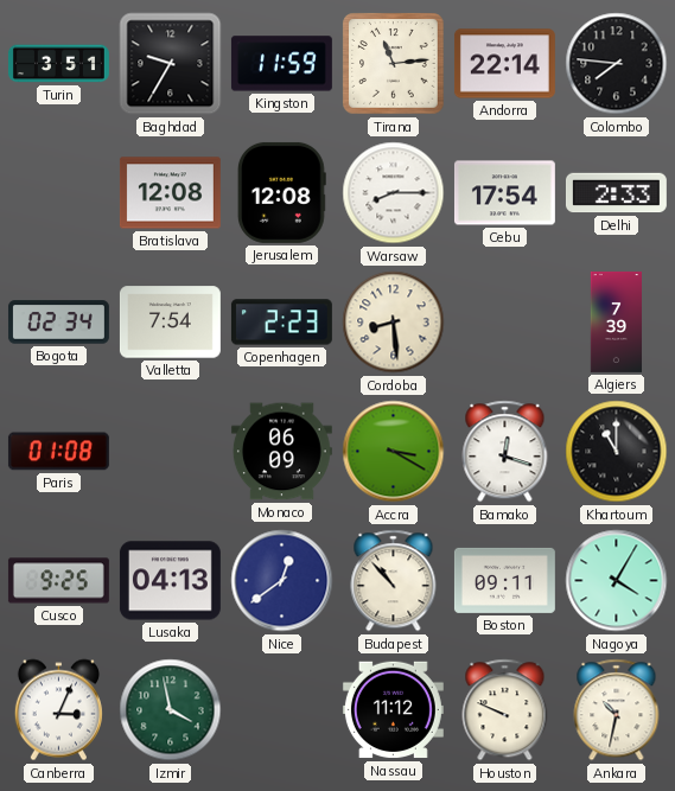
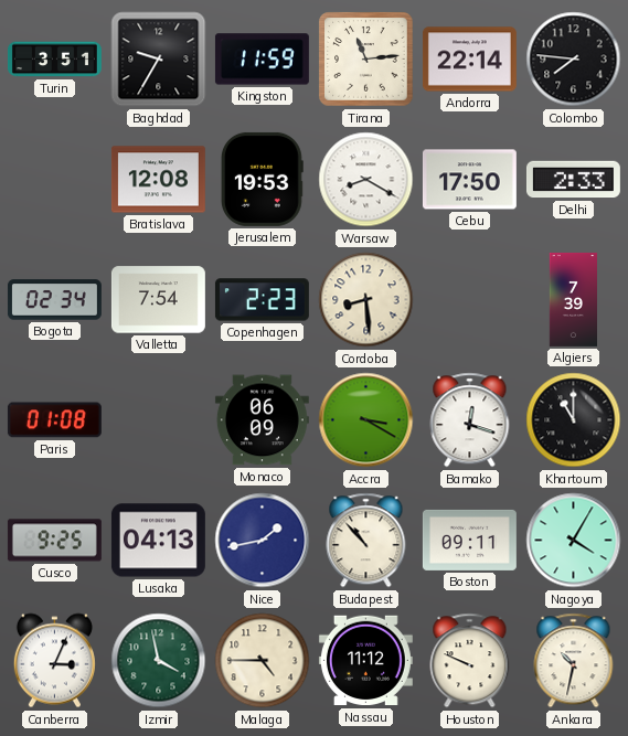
Jerusalem: 12:08 -> 19:53 (263, 179)
Warsaw: 8:15 -> 8:20 (366, 180)
Cebu: 17:54 -> 17:50 (469, 180)
Nice: 12:39 -> 1:43 (263, 541)
Malaga: none -> 4:45 (263, 661)
